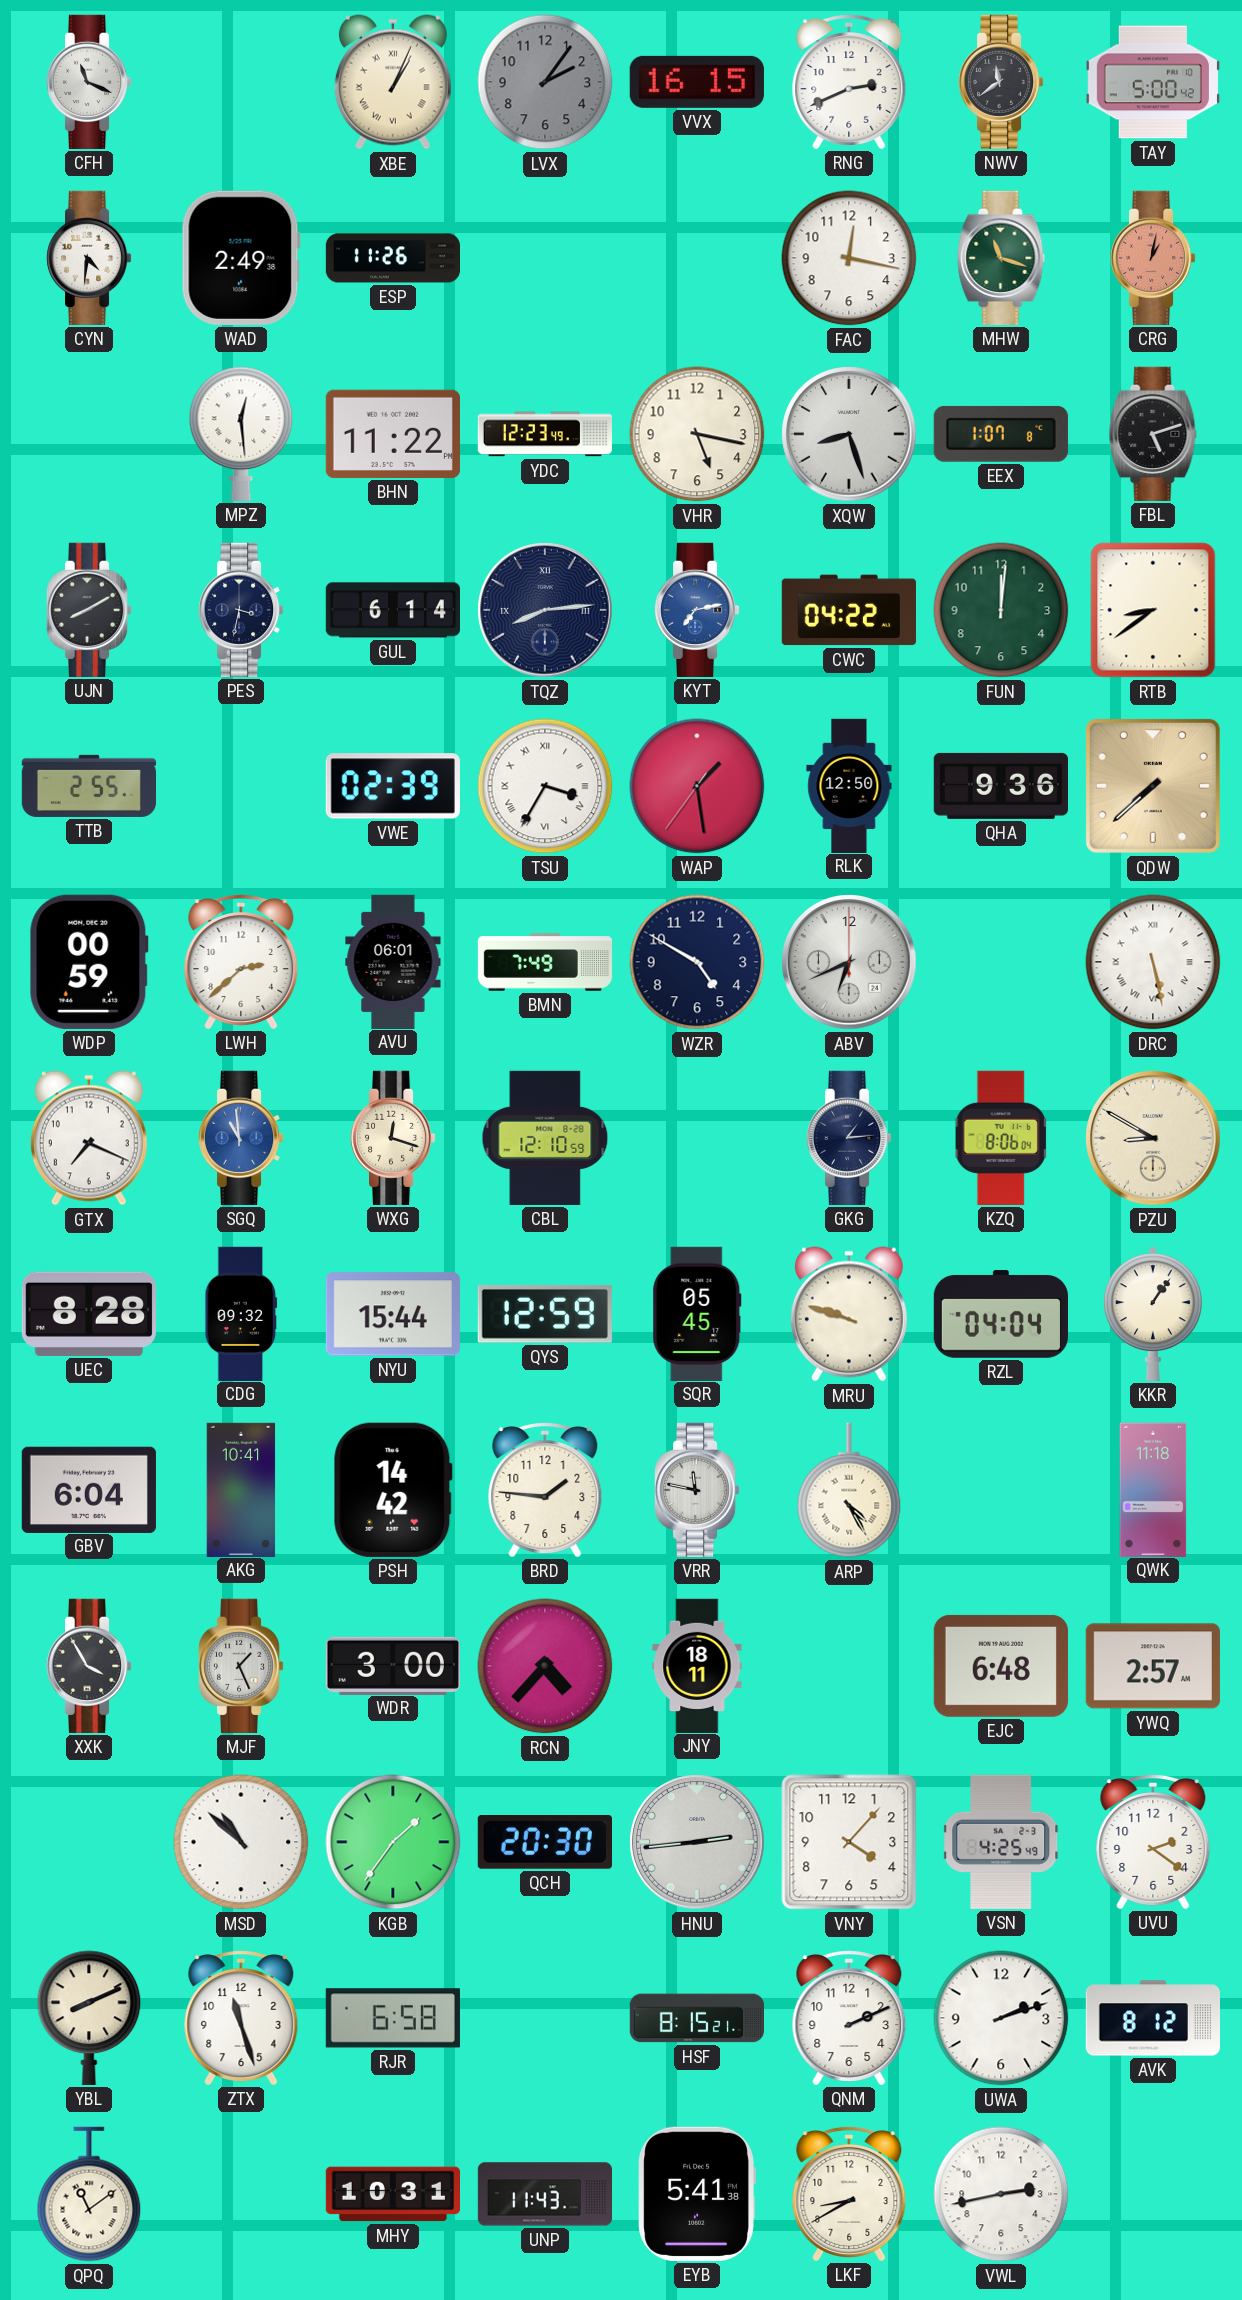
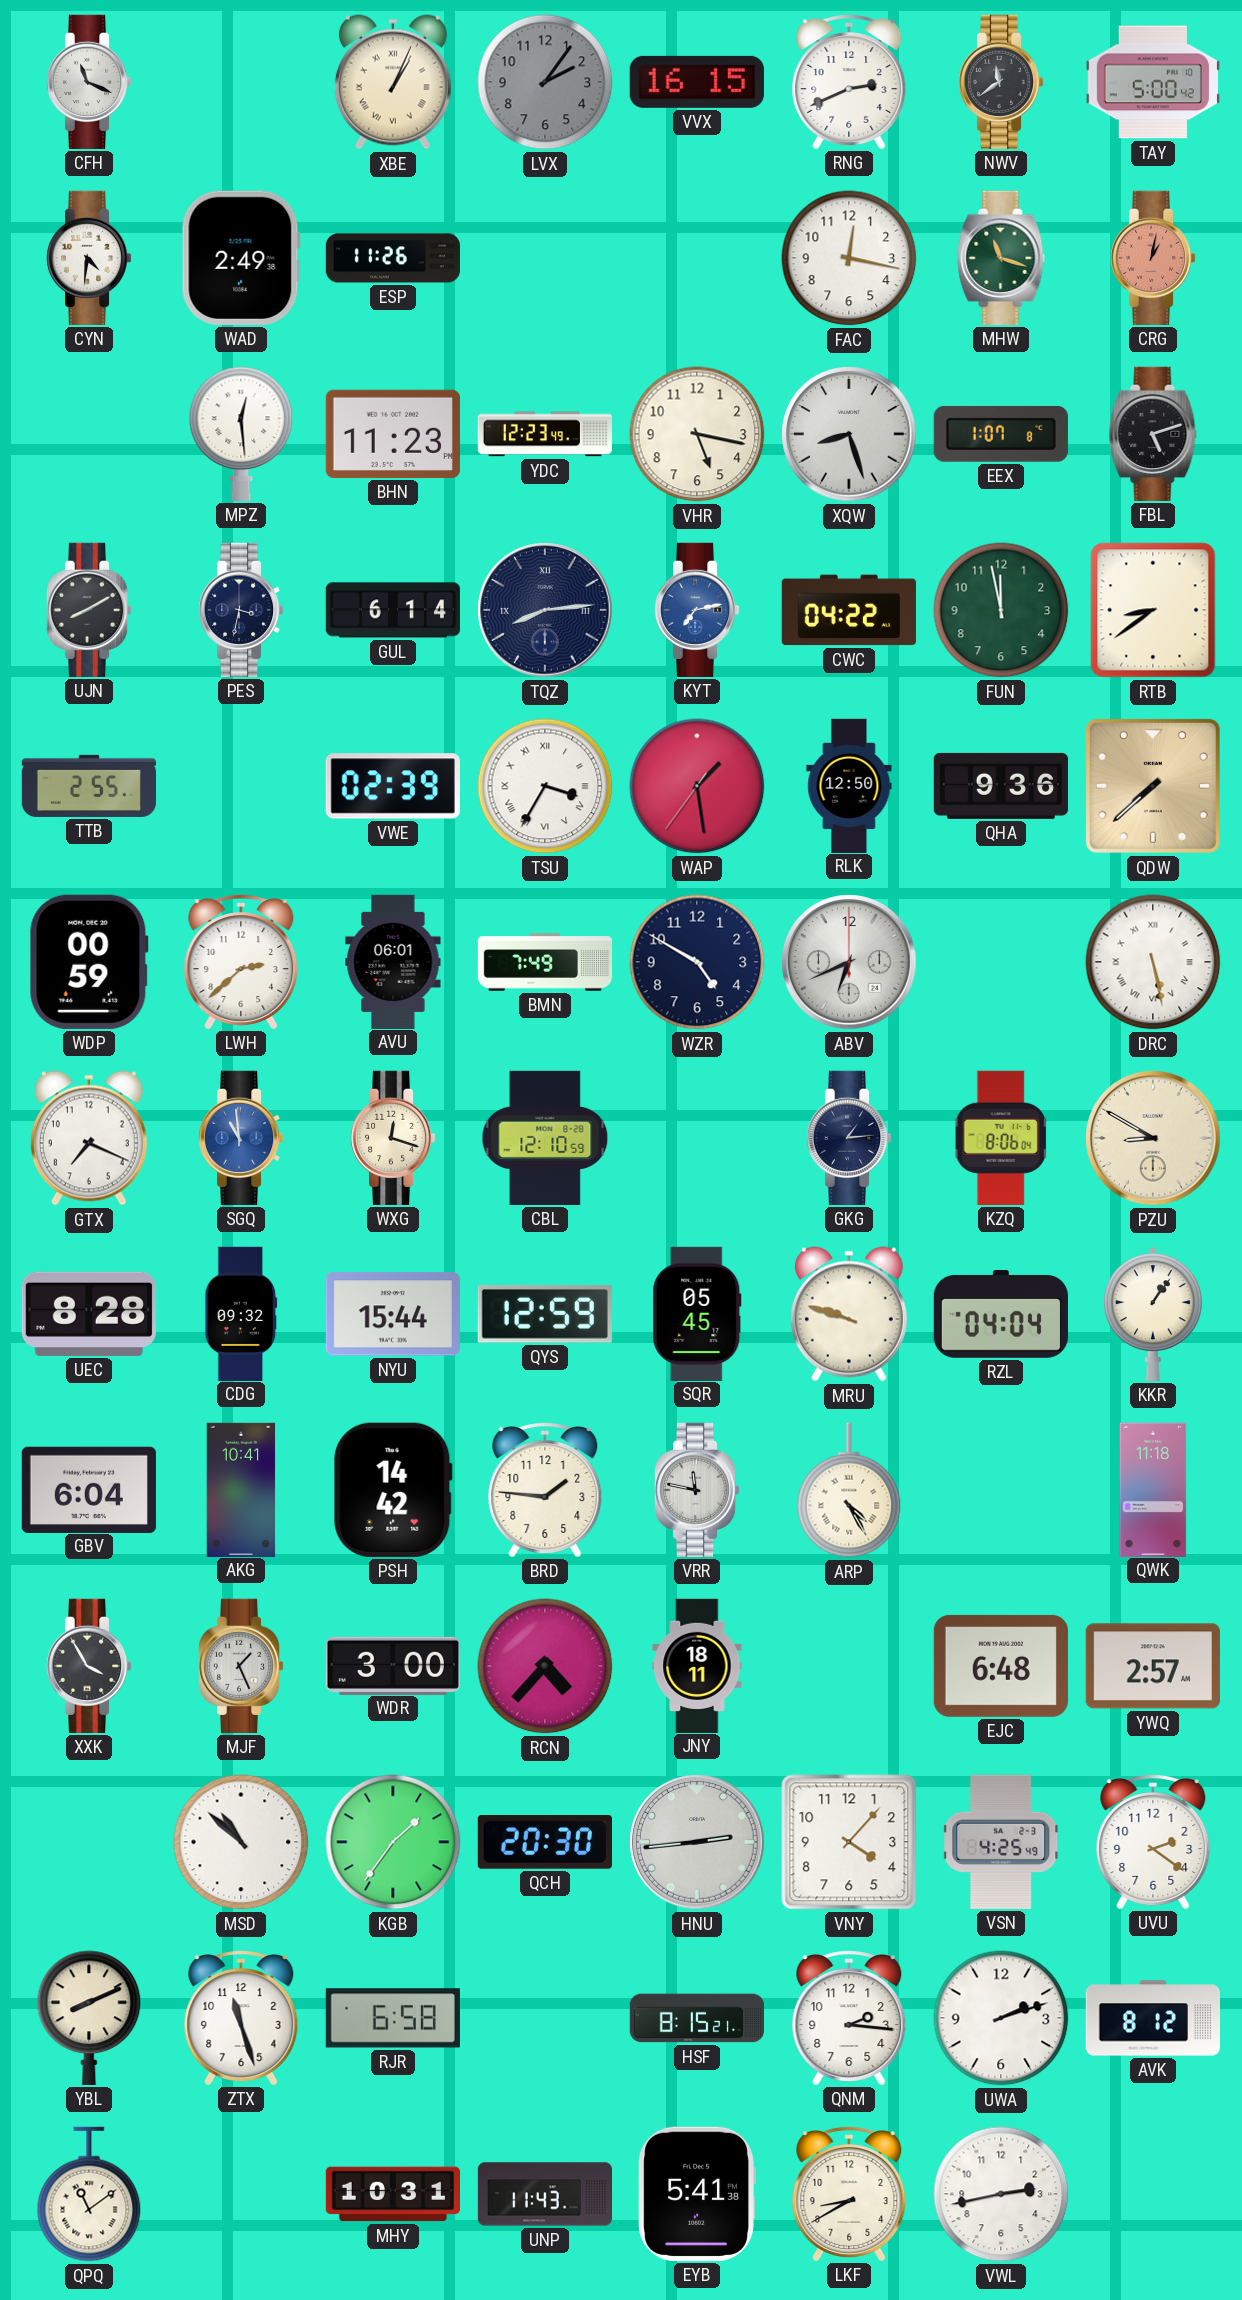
BHN: 11:22 -> 11:23 (393, 434)
FUN: 12:01 -> 11:58 (1001, 610)
QNM: 2:11 -> 2:16 (849, 2018)
